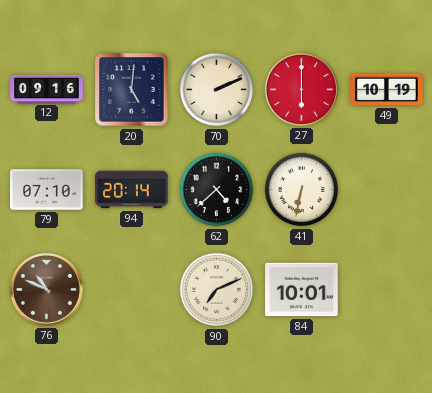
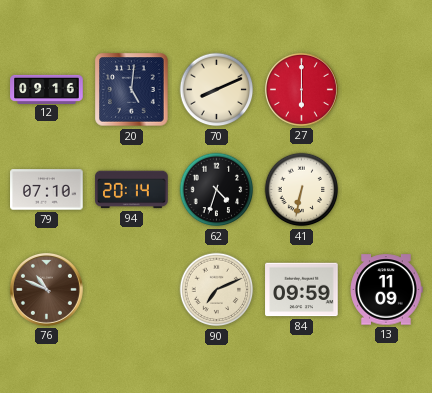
70: 2:11 -> 8:11 (217, 90)
49: 10:19 -> none (387, 90)
62: 4:38 -> 4:33 (217, 190)
84: 10:01 -> 09:59 (302, 290)
13: none -> 11:09 (386, 290)
